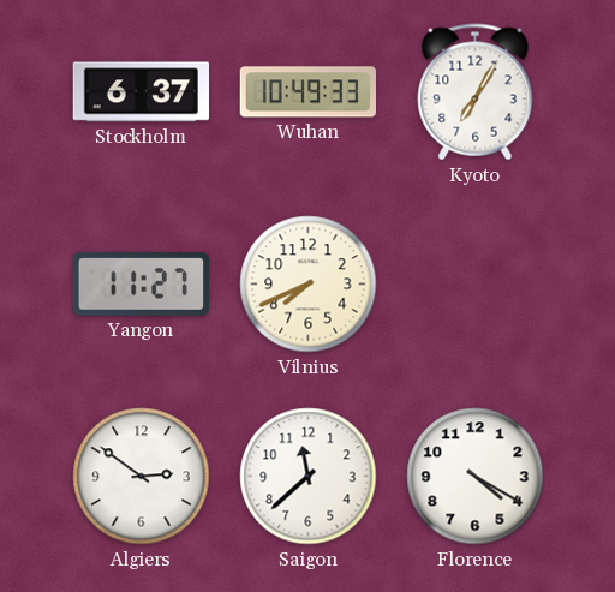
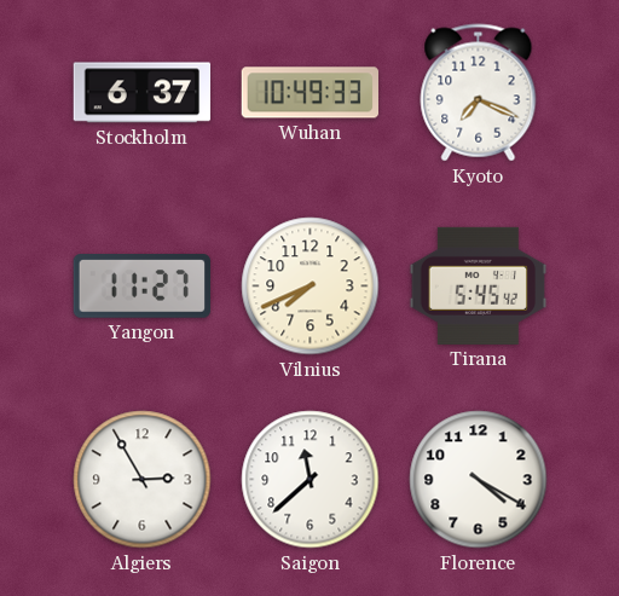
Kyoto: 7:05 -> 7:19 (479, 93)
Tirana: none -> 5:45 (479, 285)
Algiers: 2:51 -> 2:55 (143, 480)
